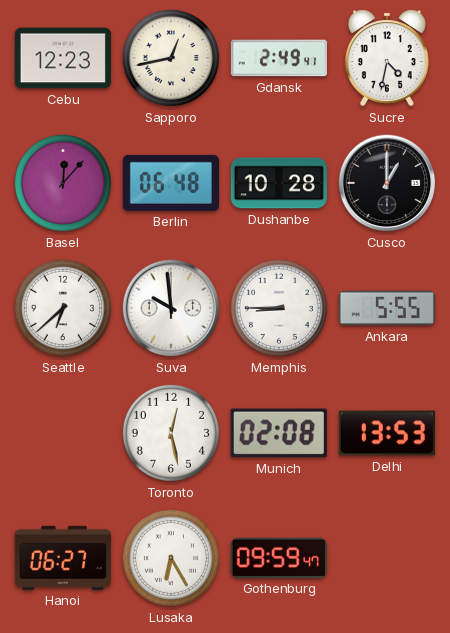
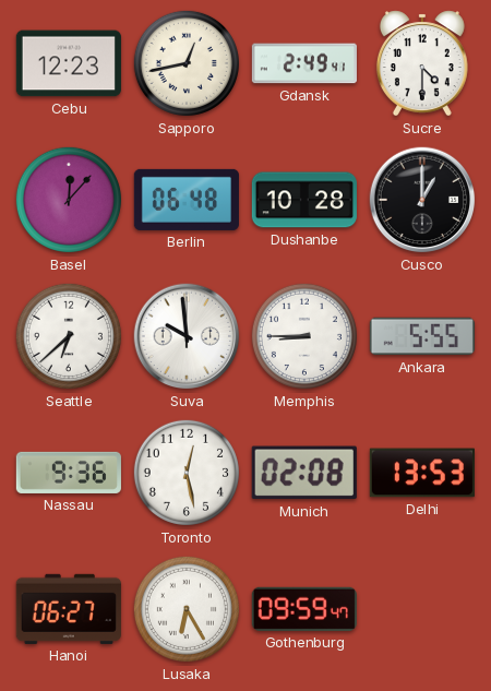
Sucre: 4:32 -> 4:30 (422, 63)
Nassau: none -> 9:36 (69, 473)
